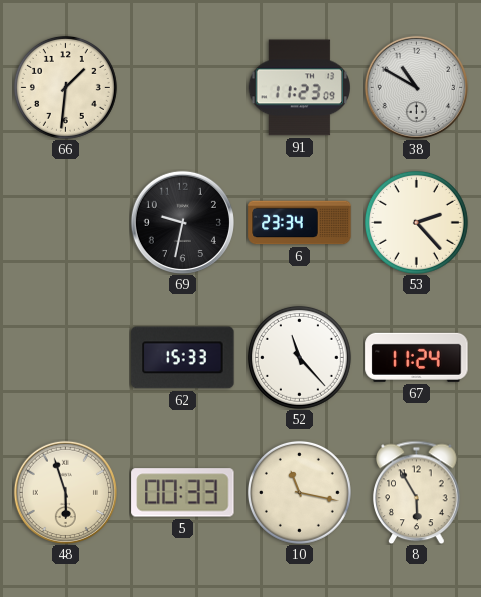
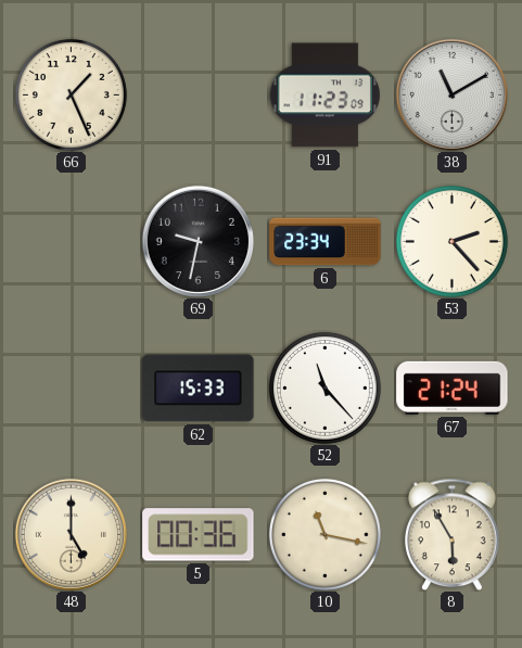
66: 1:31 -> 1:26 (71, 94)
38: 10:50 -> 11:10 (451, 94)
67: 11:24 -> 21:24 (453, 387)
48: 5:57 -> 5:00 (71, 534)
5: 00:33 -> 00:36 (199, 535)
